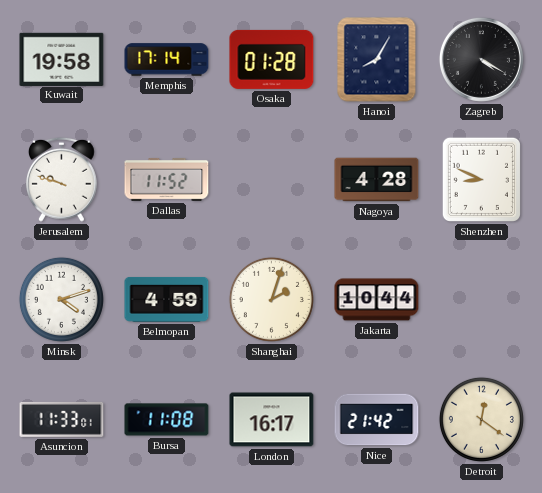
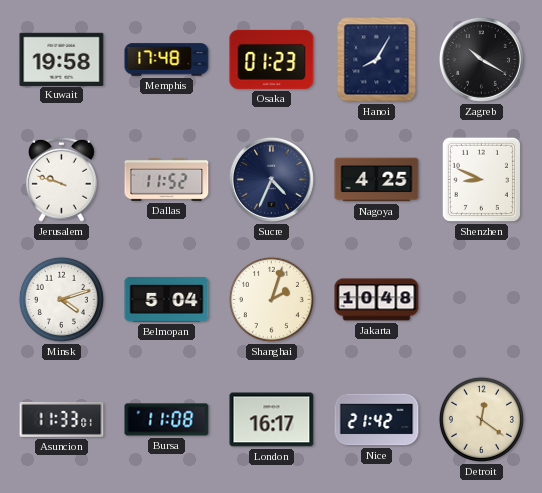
Memphis: 17:14 -> 17:48 (167, 60)
Osaka: 01:28 -> 01:23 (272, 59)
Zagreb: 4:20 -> 10:20 (481, 59)
Sucre: none -> 4:34 (271, 179)
Nagoya: 4:28 -> 4:25 (377, 180)
Belmopan: 4:59 -> 5:04 (167, 299)
Jakarta: 10:44 -> 10:48 (377, 300)
